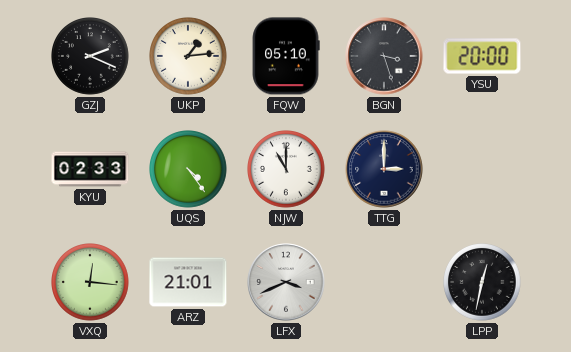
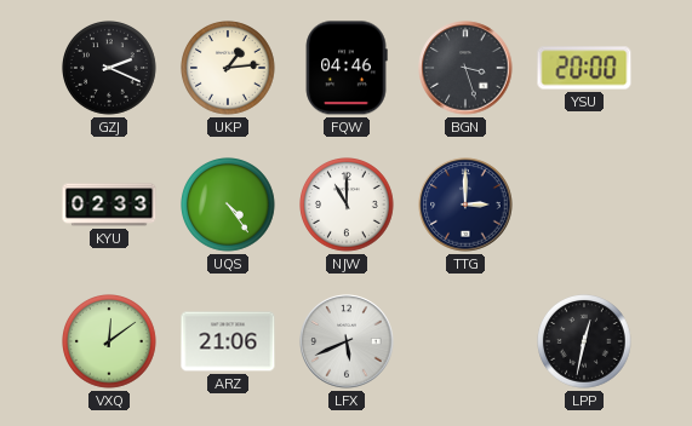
FQW: 05:10 -> 04:46 (347, 68)
VXQ: 12:16 -> 12:09 (110, 342)
ARZ: 21:01 -> 21:06 (228, 341)
LFX: 3:41 -> 5:41 (347, 341)
